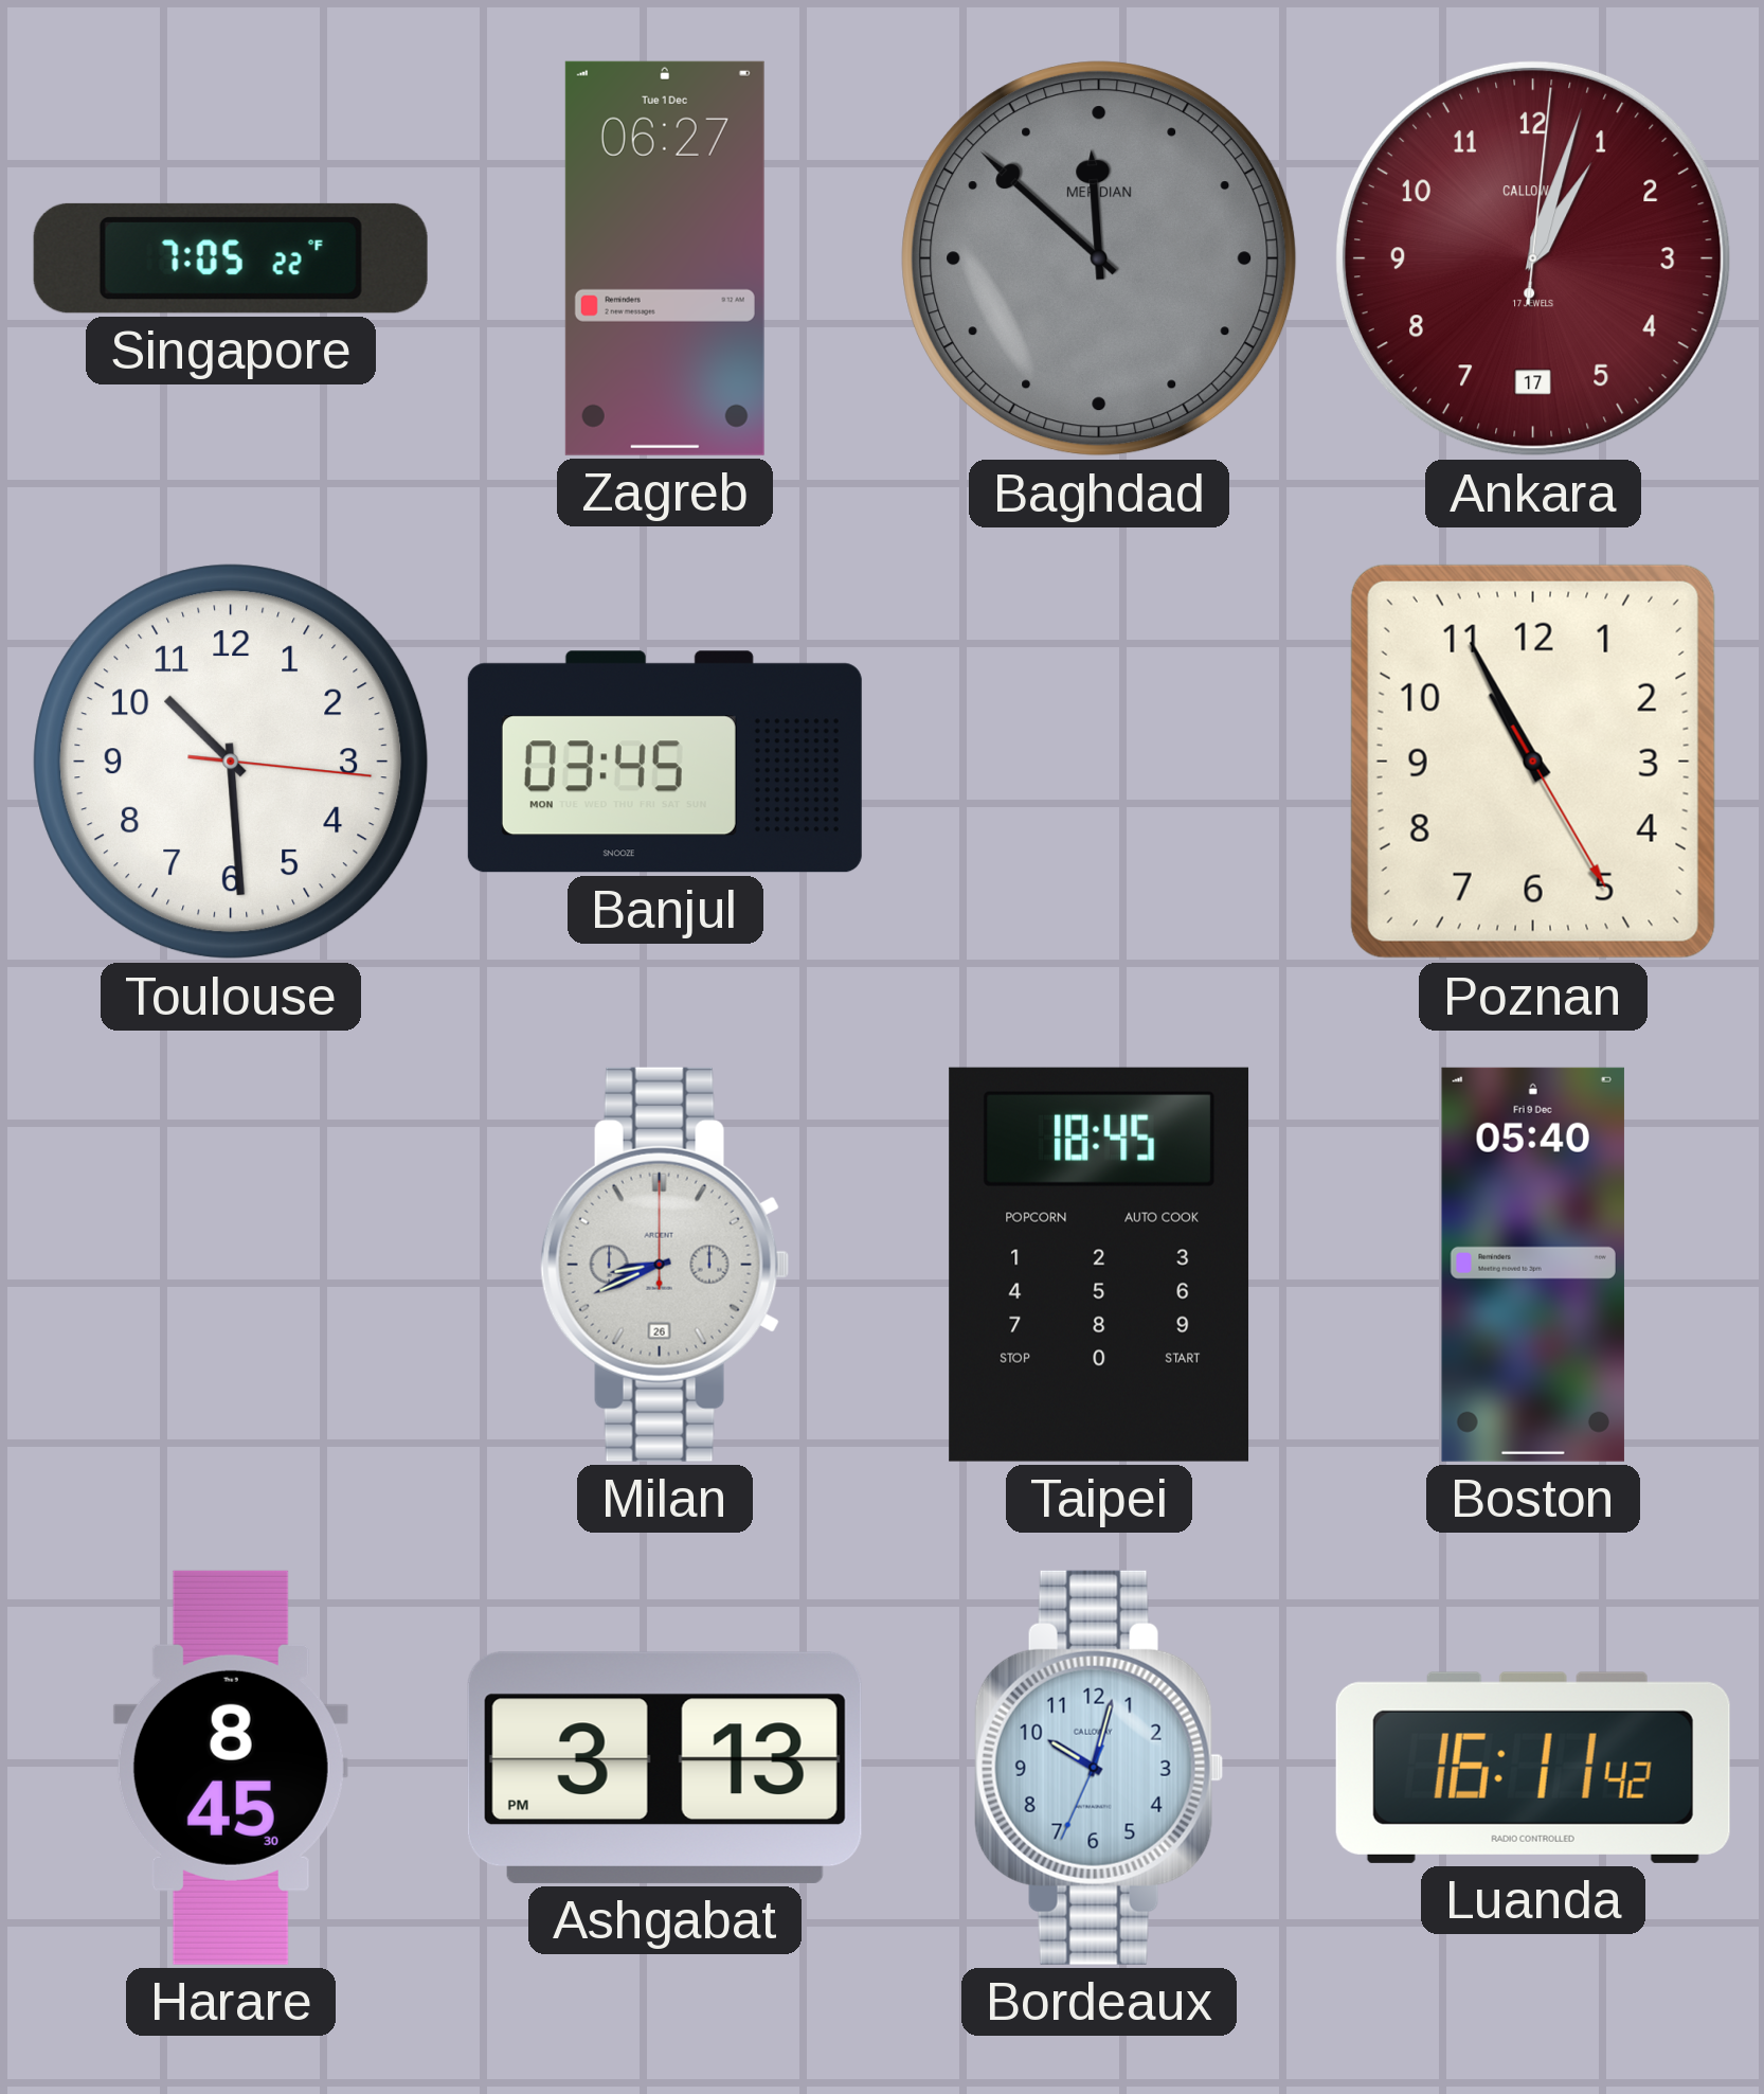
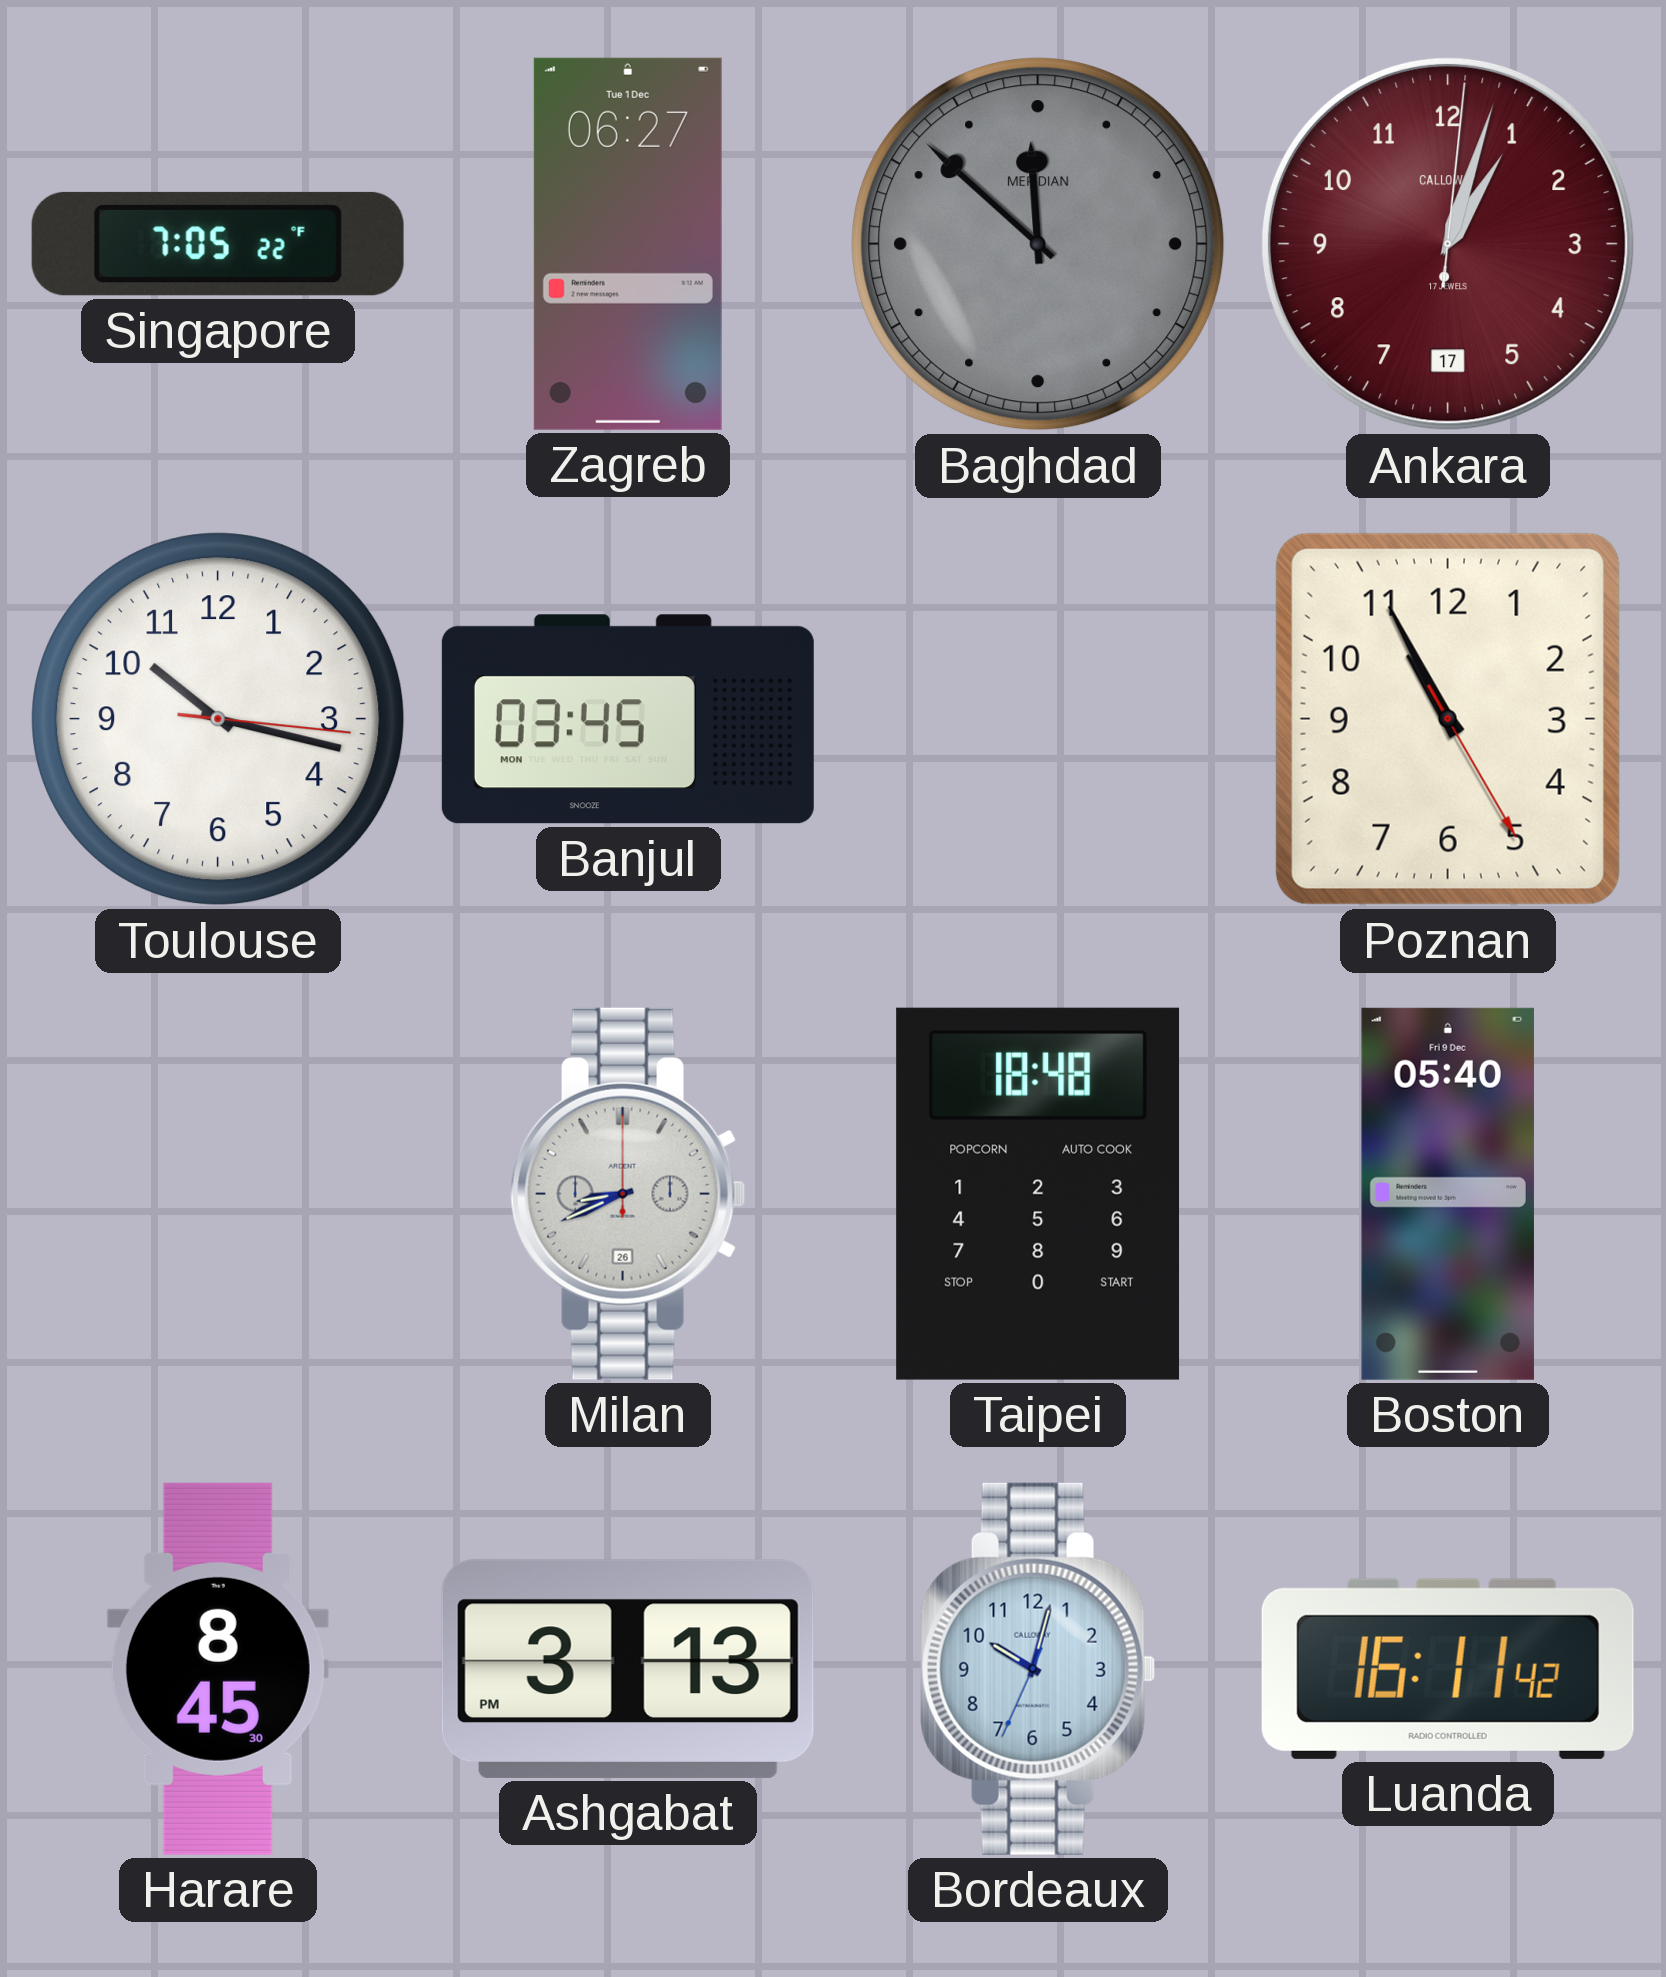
Toulouse: 10:29 -> 10:17 (218, 719)
Taipei: 18:45 -> 18:48 (1038, 1194)
